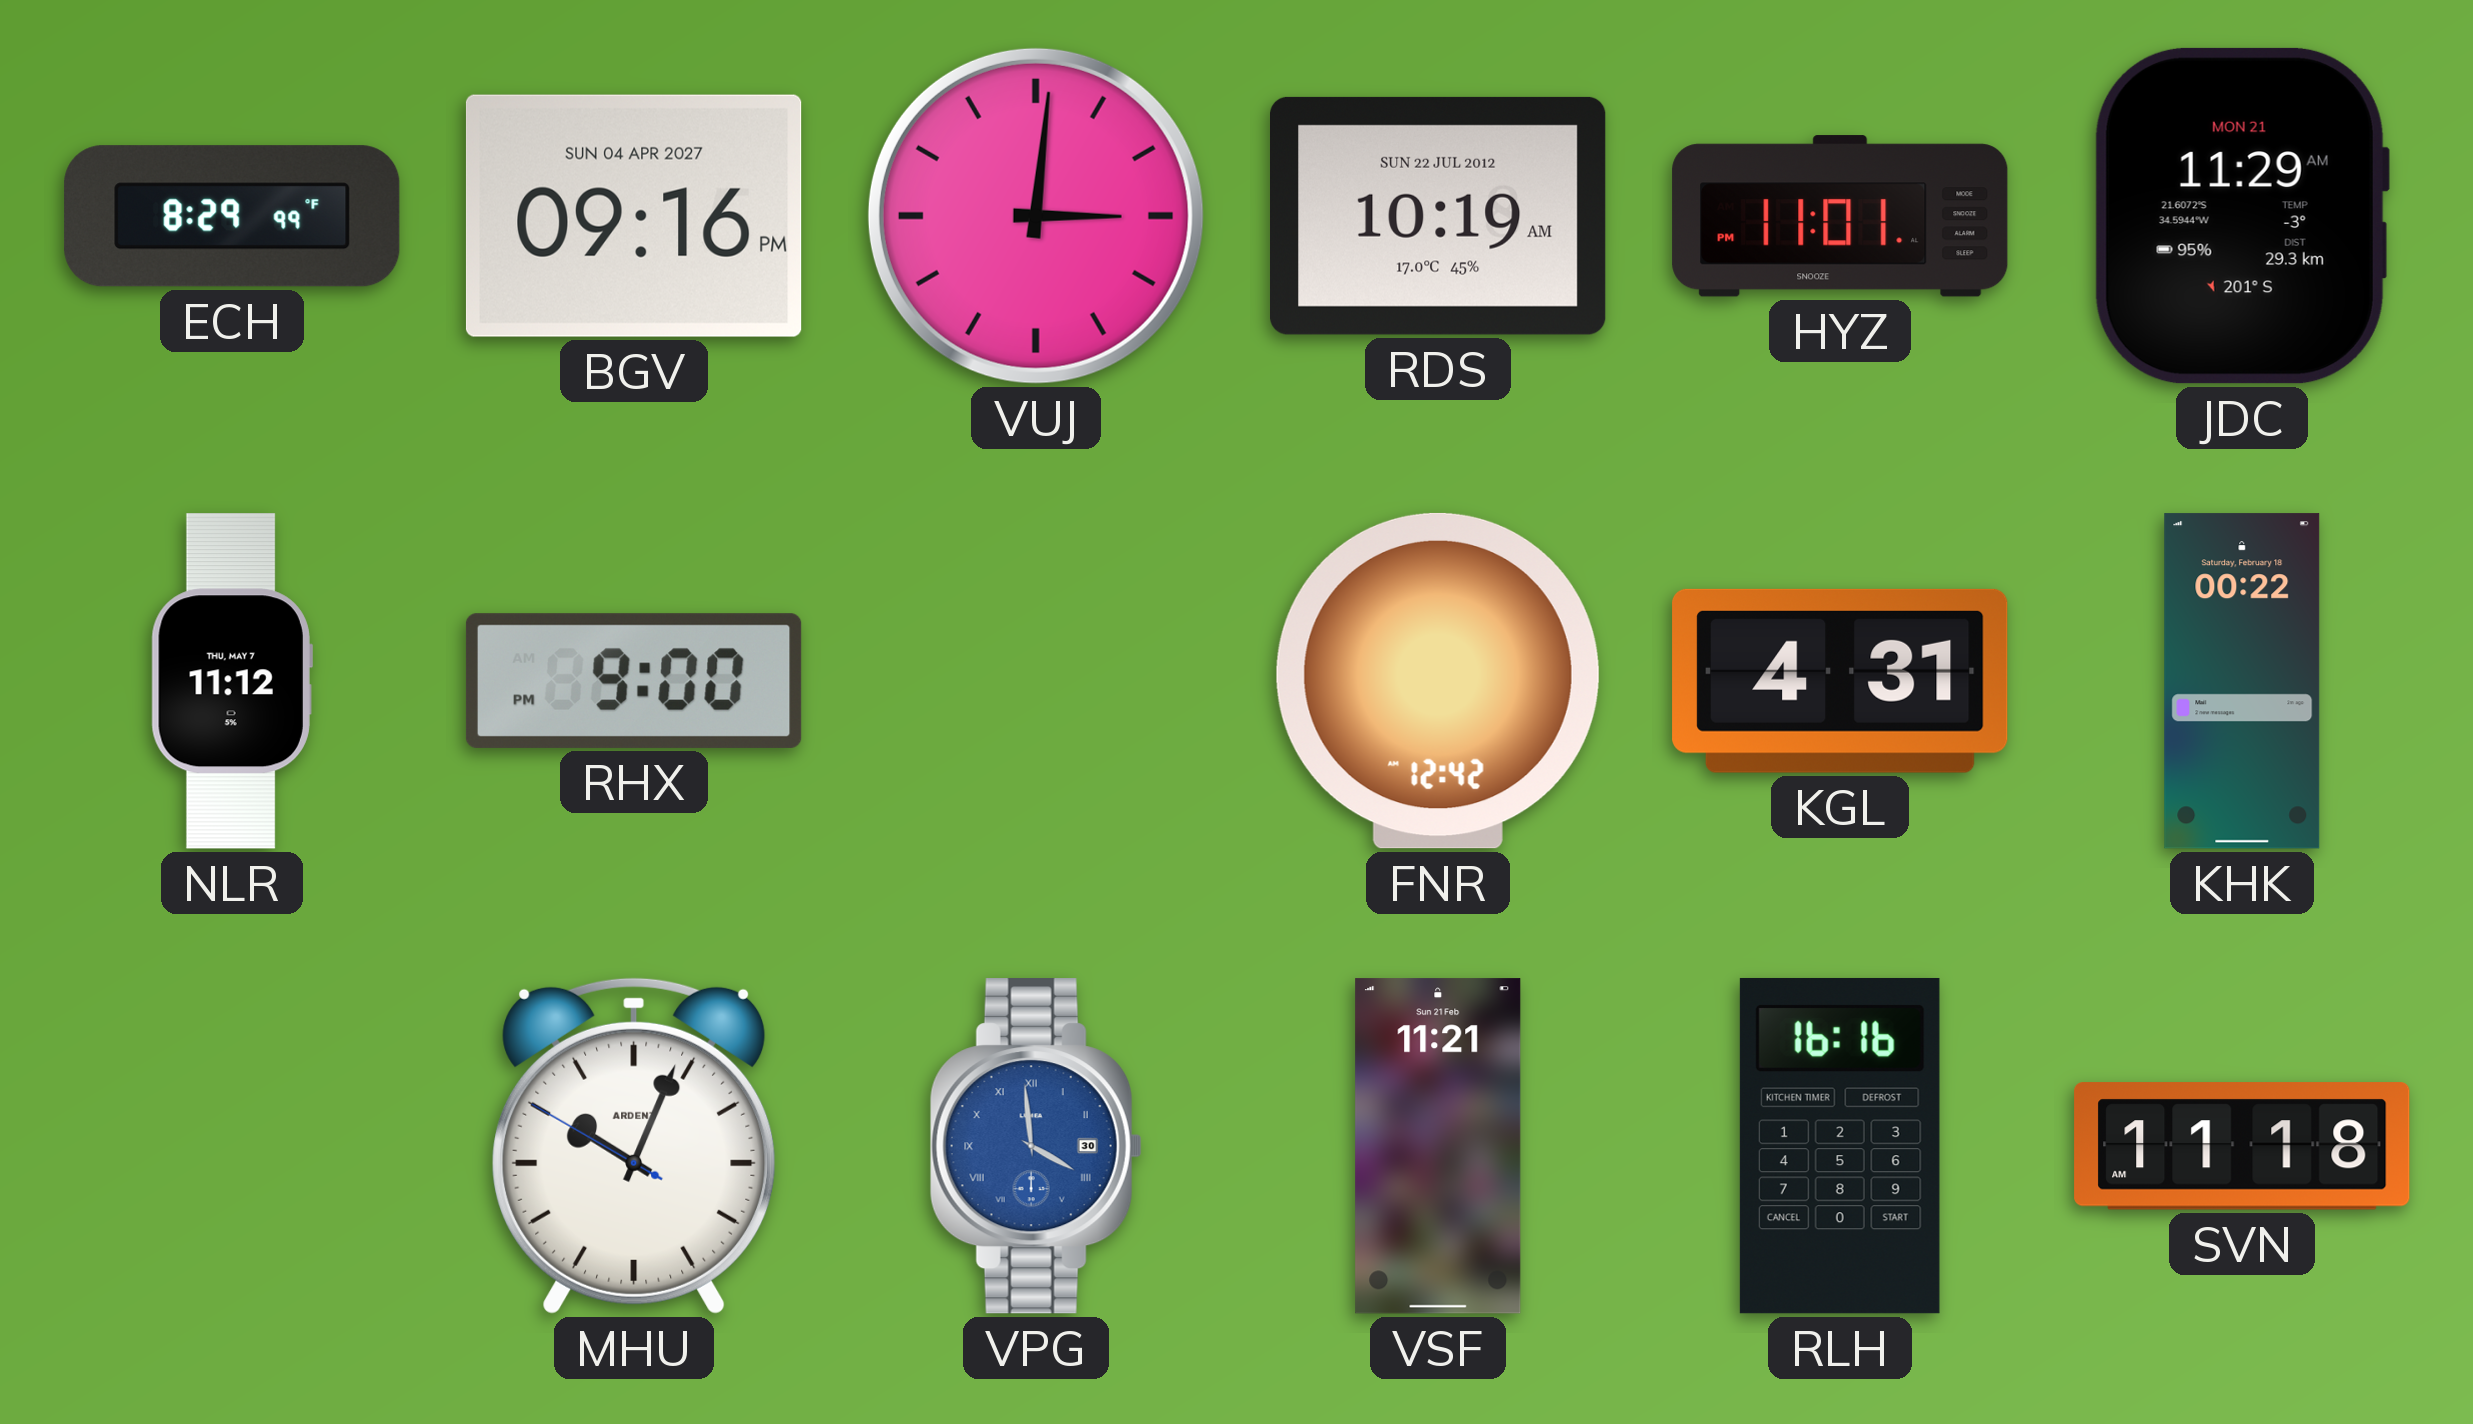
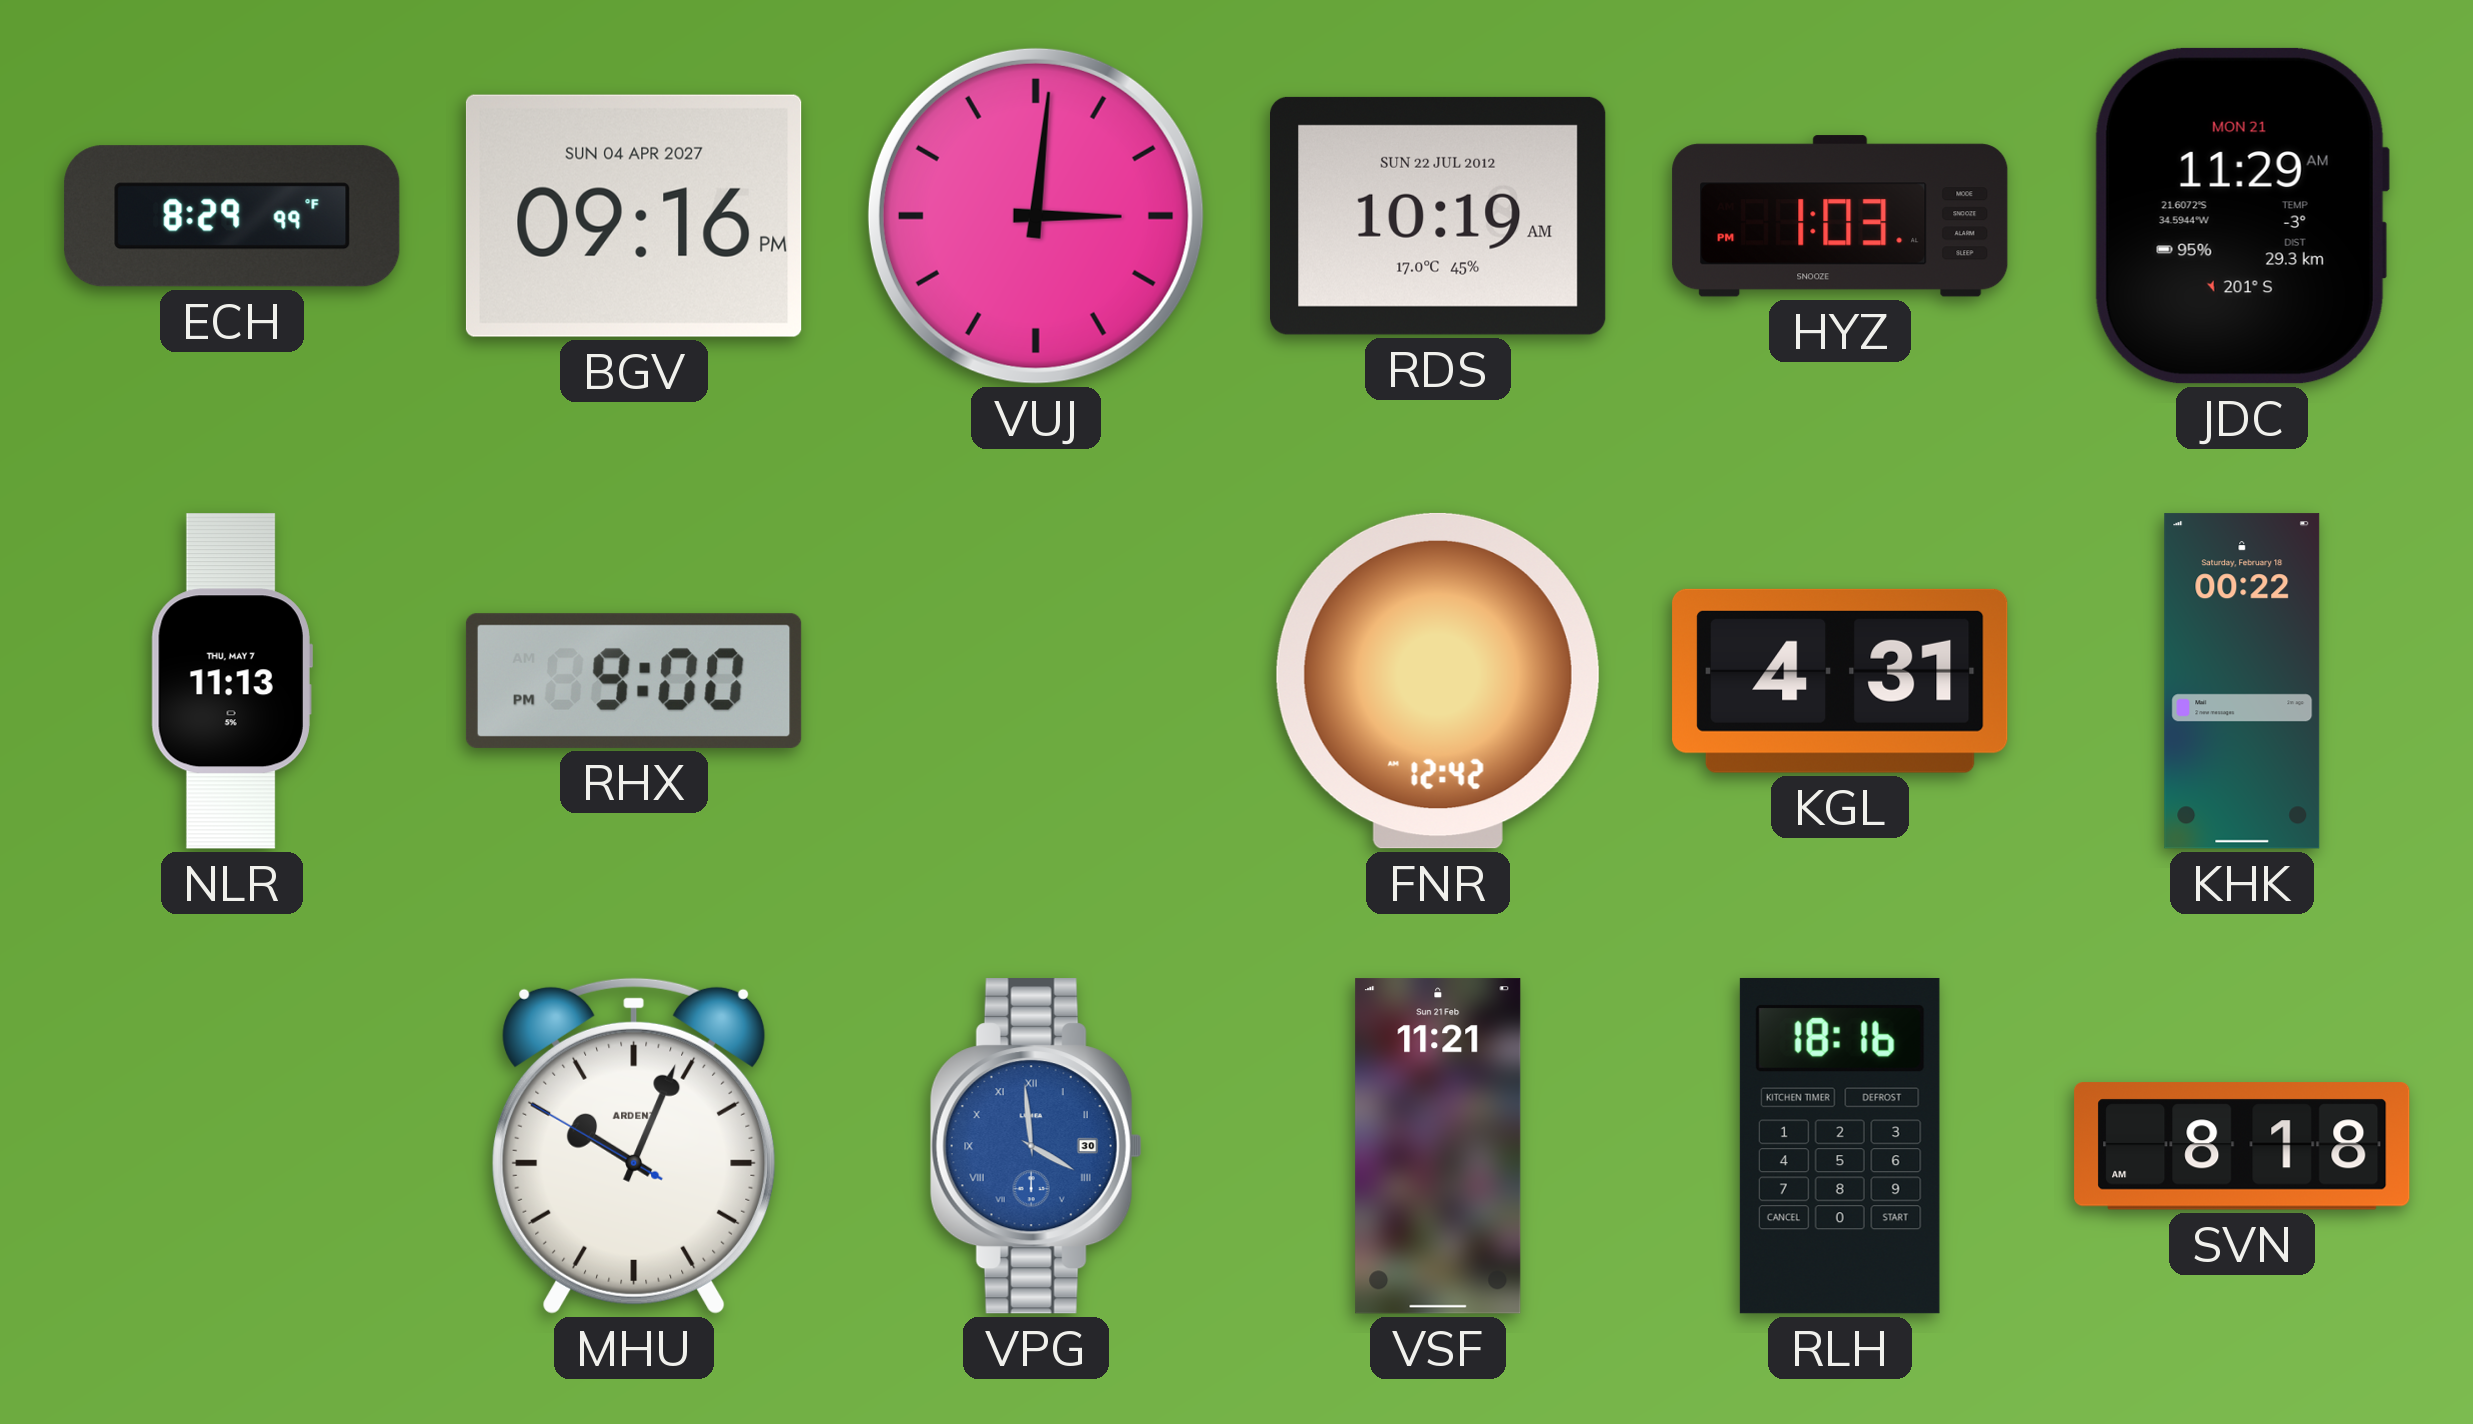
HYZ: 11:01 -> 1:03 (1840, 216)
NLR: 11:12 -> 11:13 (232, 681)
RLH: 16:16 -> 18:16 (1840, 1146)
SVN: 11:18 -> 8:18 (2242, 1146)
